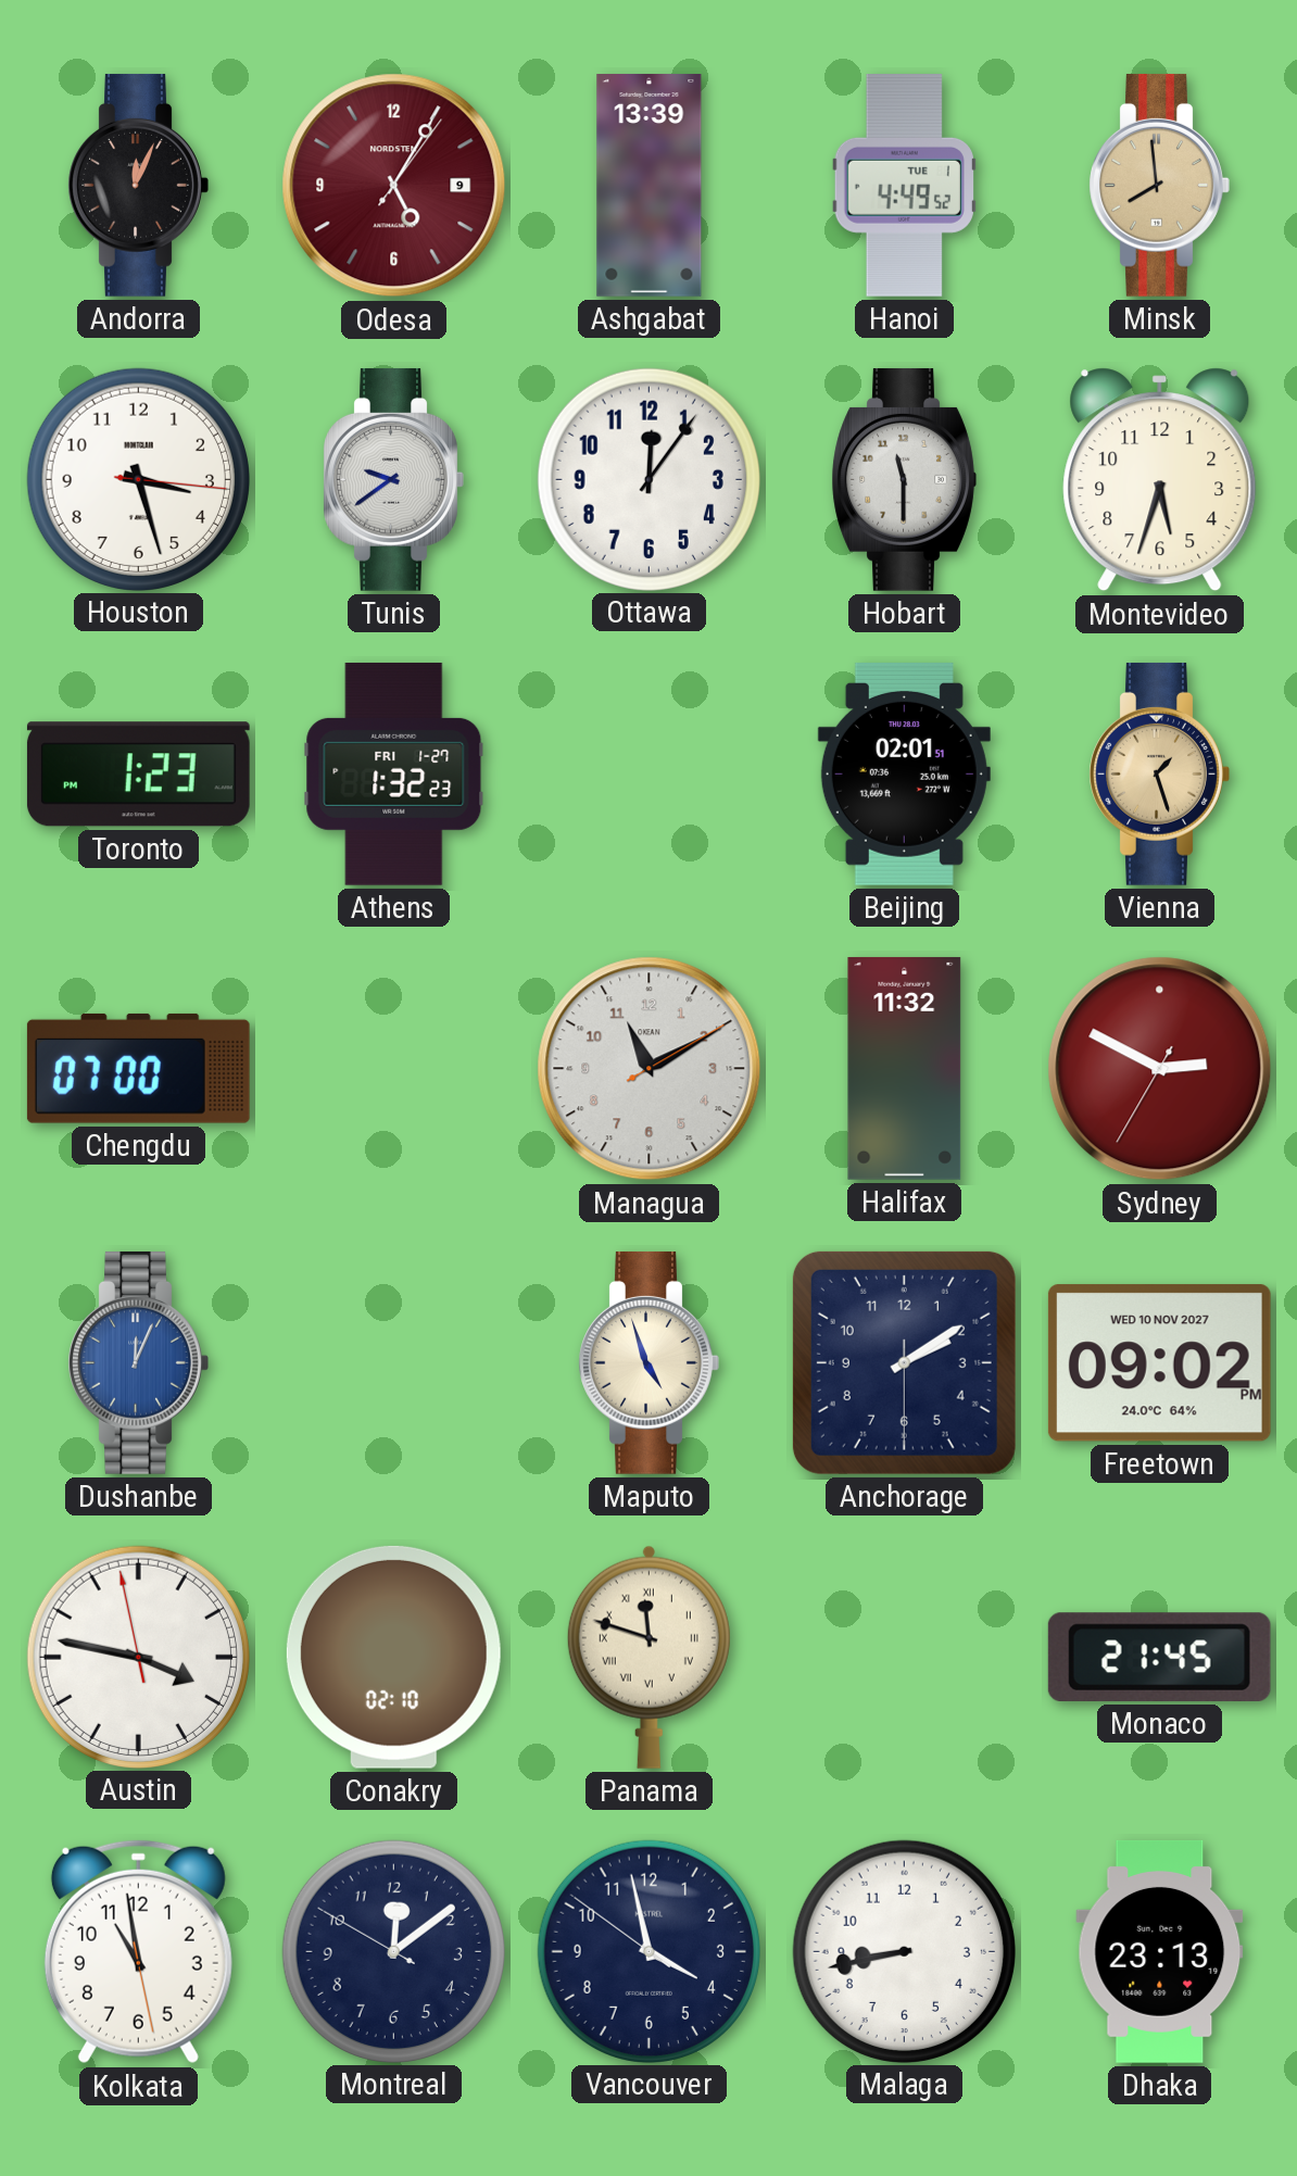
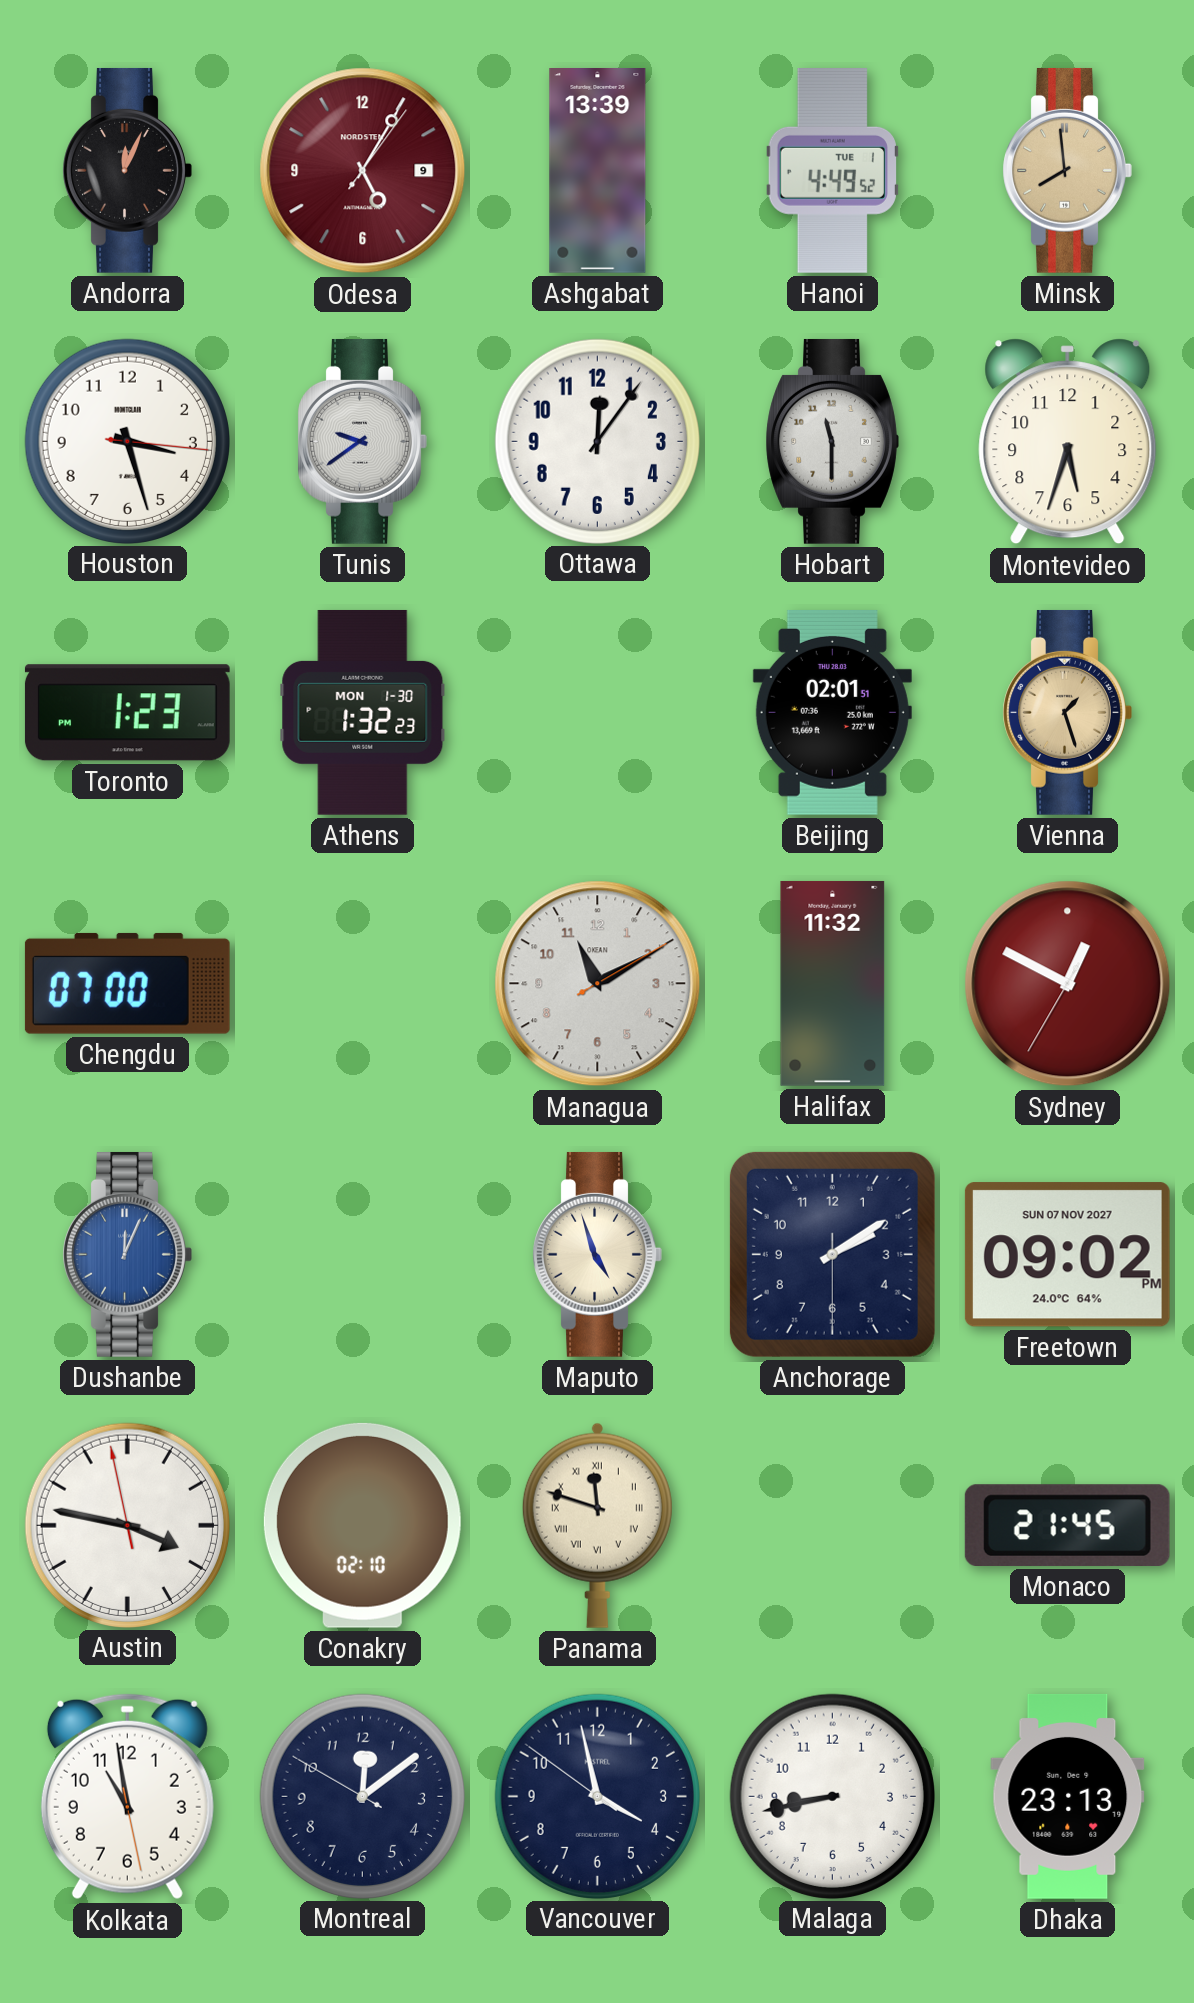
Athens date: FRI 1-27 -> MON 1-30 (363, 712)
Sydney: 2:49 -> 12:49 (1068, 984)
Freetown date: WED 10 NOV 2027 -> SUN 07 NOV 2027 (1067, 1255)
